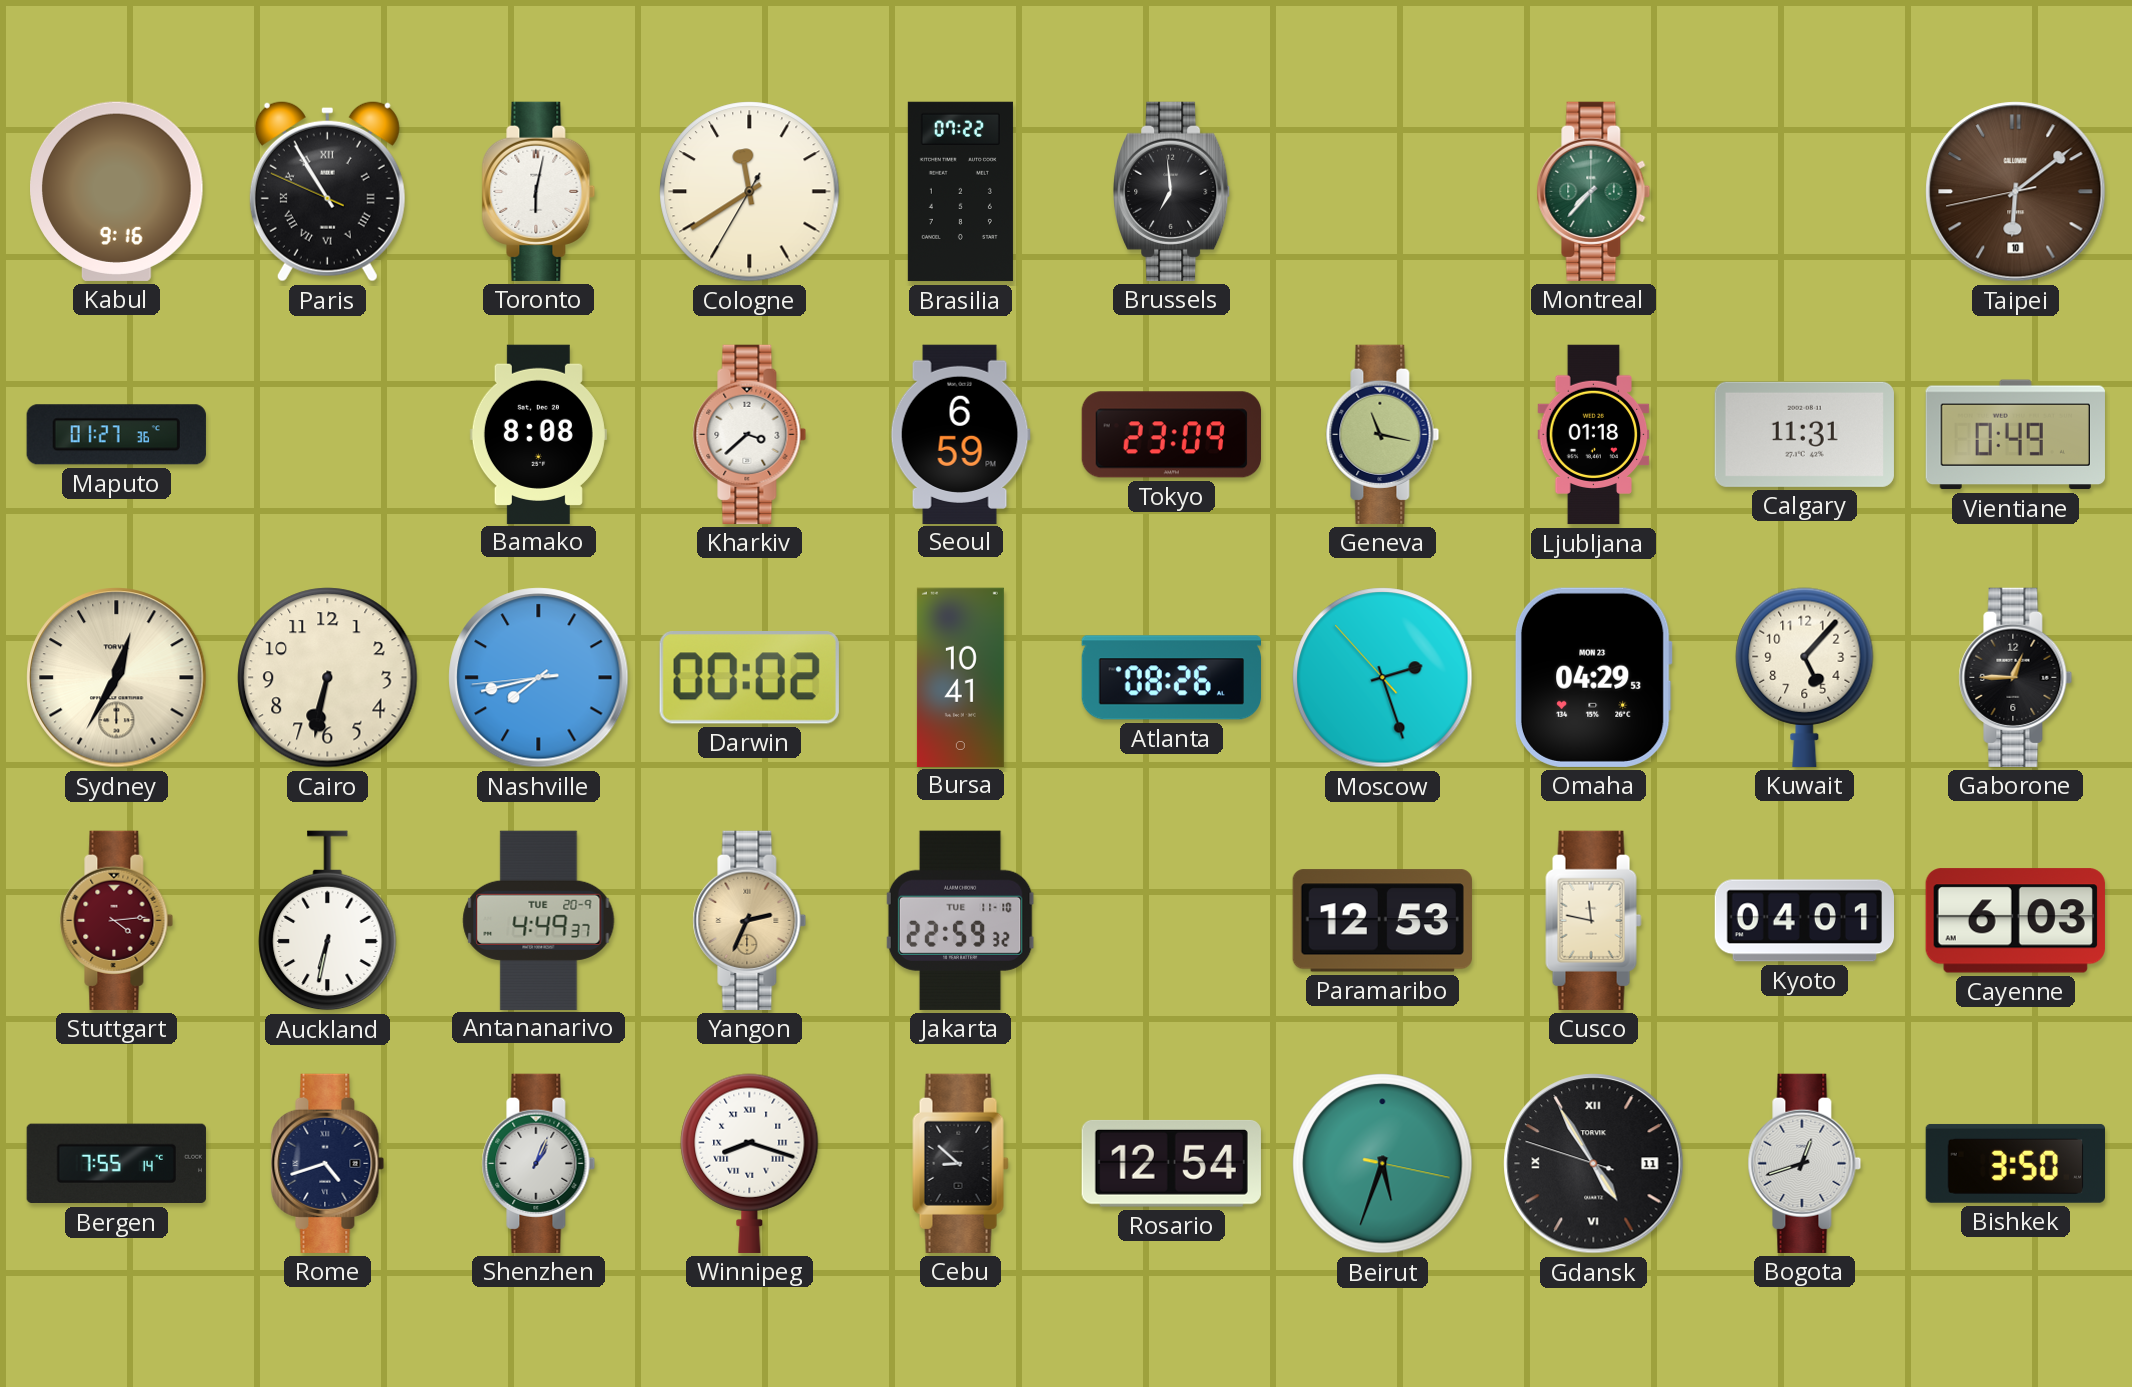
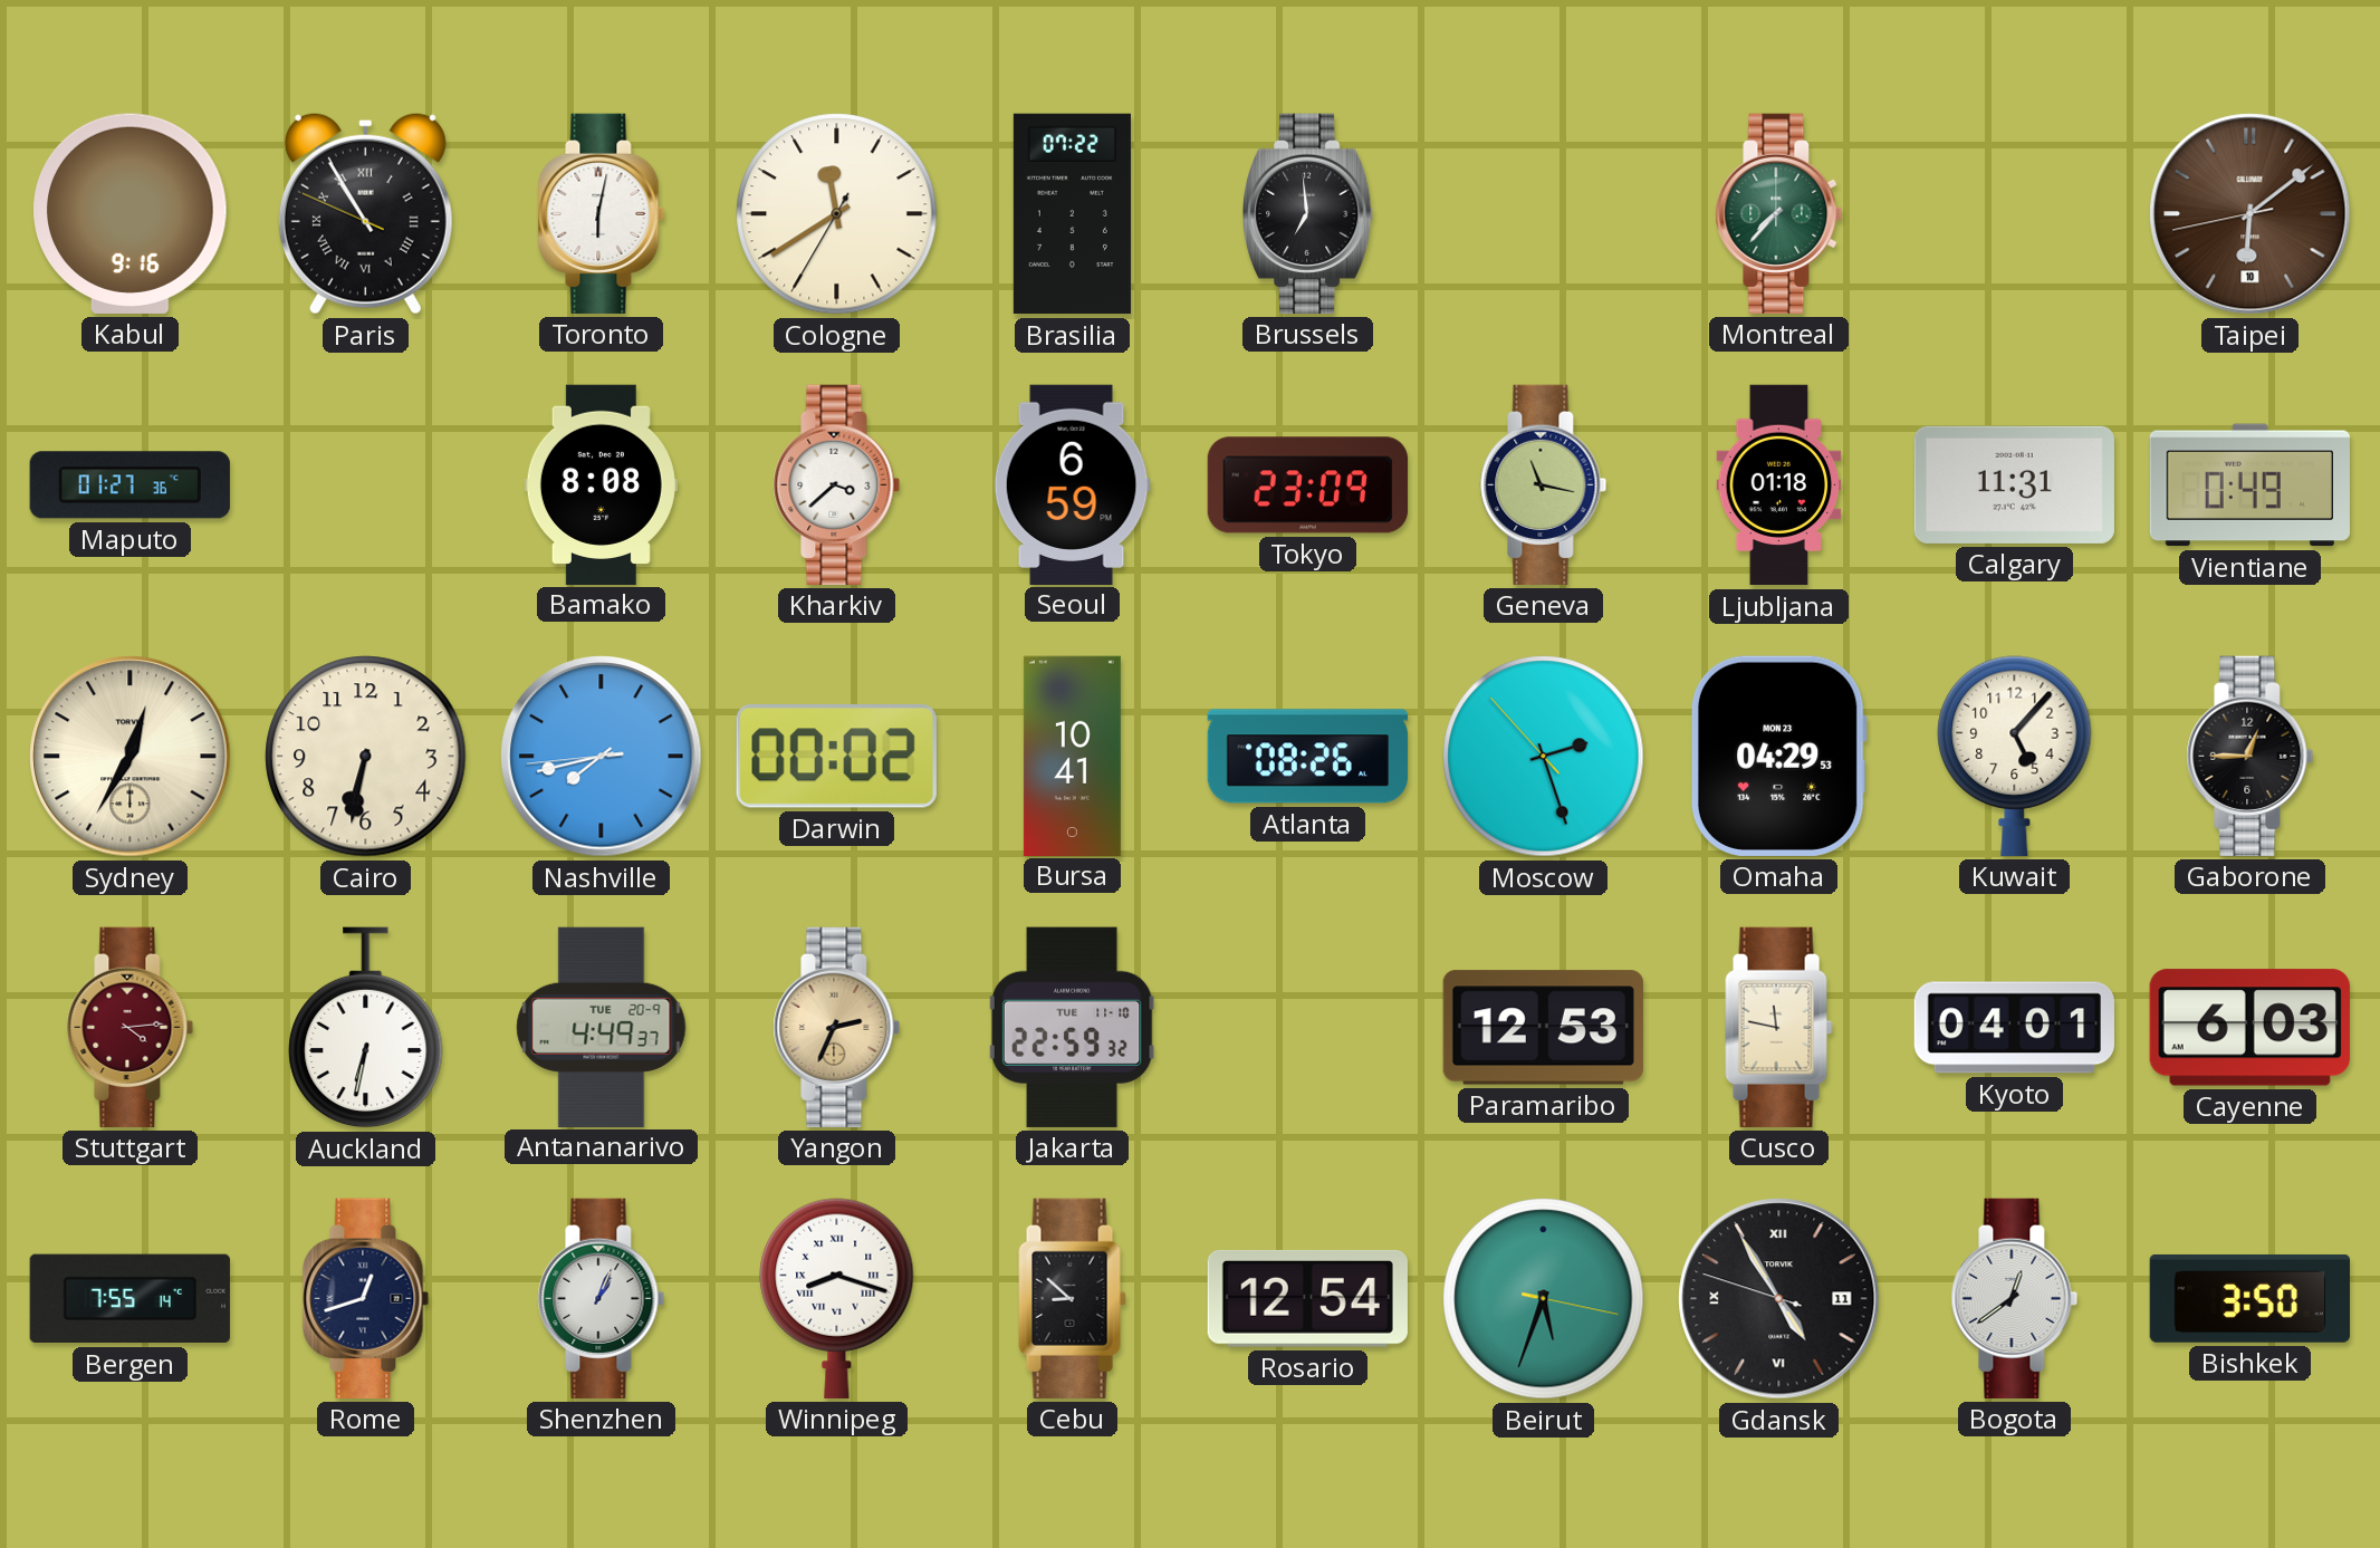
Rome: 4:42 -> 12:42 (366, 1298)
Bogota: 12:42 -> 12:39 (2015, 1298)
